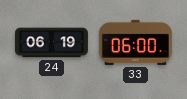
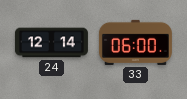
24: 06:19 -> 12:14 (51, 43)
